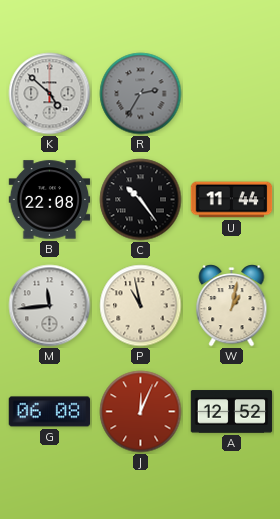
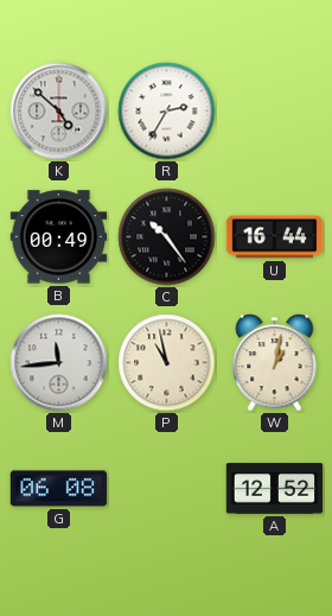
R dial: grey -> white (167, 112)
B: 22:08 -> 00:49 (59, 237)
U: 11:44 -> 16:44 (275, 237)
J: 12:04 -> none (141, 412)
